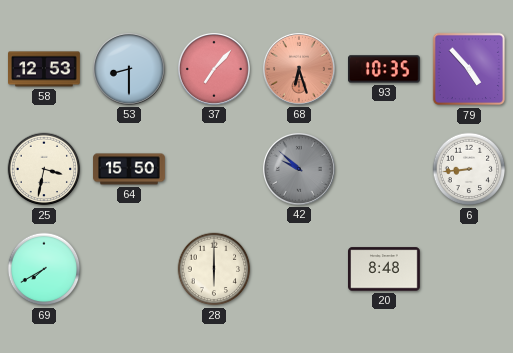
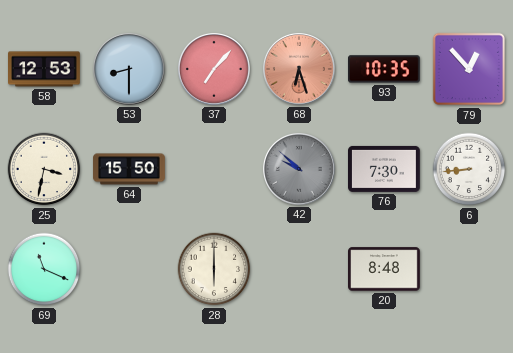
79: 4:53 -> 12:53 (469, 69)
76: none -> 7:30 (385, 169)
69: 7:40 -> 11:19 (44, 269)
